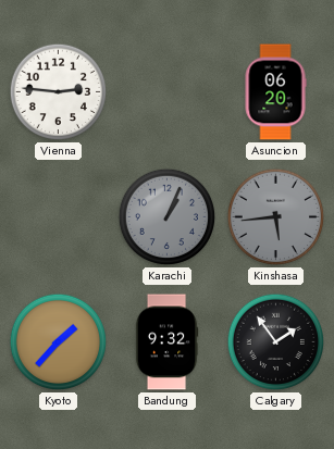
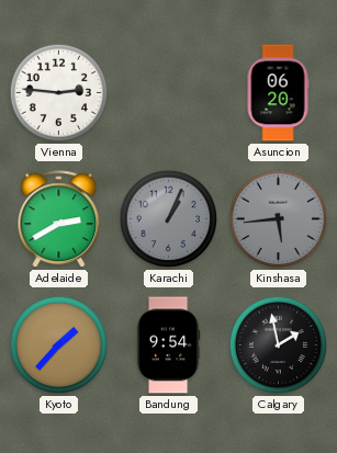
Adelaide: none -> 2:40 (59, 219)
Bandung: 9:32 -> 9:54 (168, 346)
Calgary: 1:54 -> 1:58 (279, 346)
